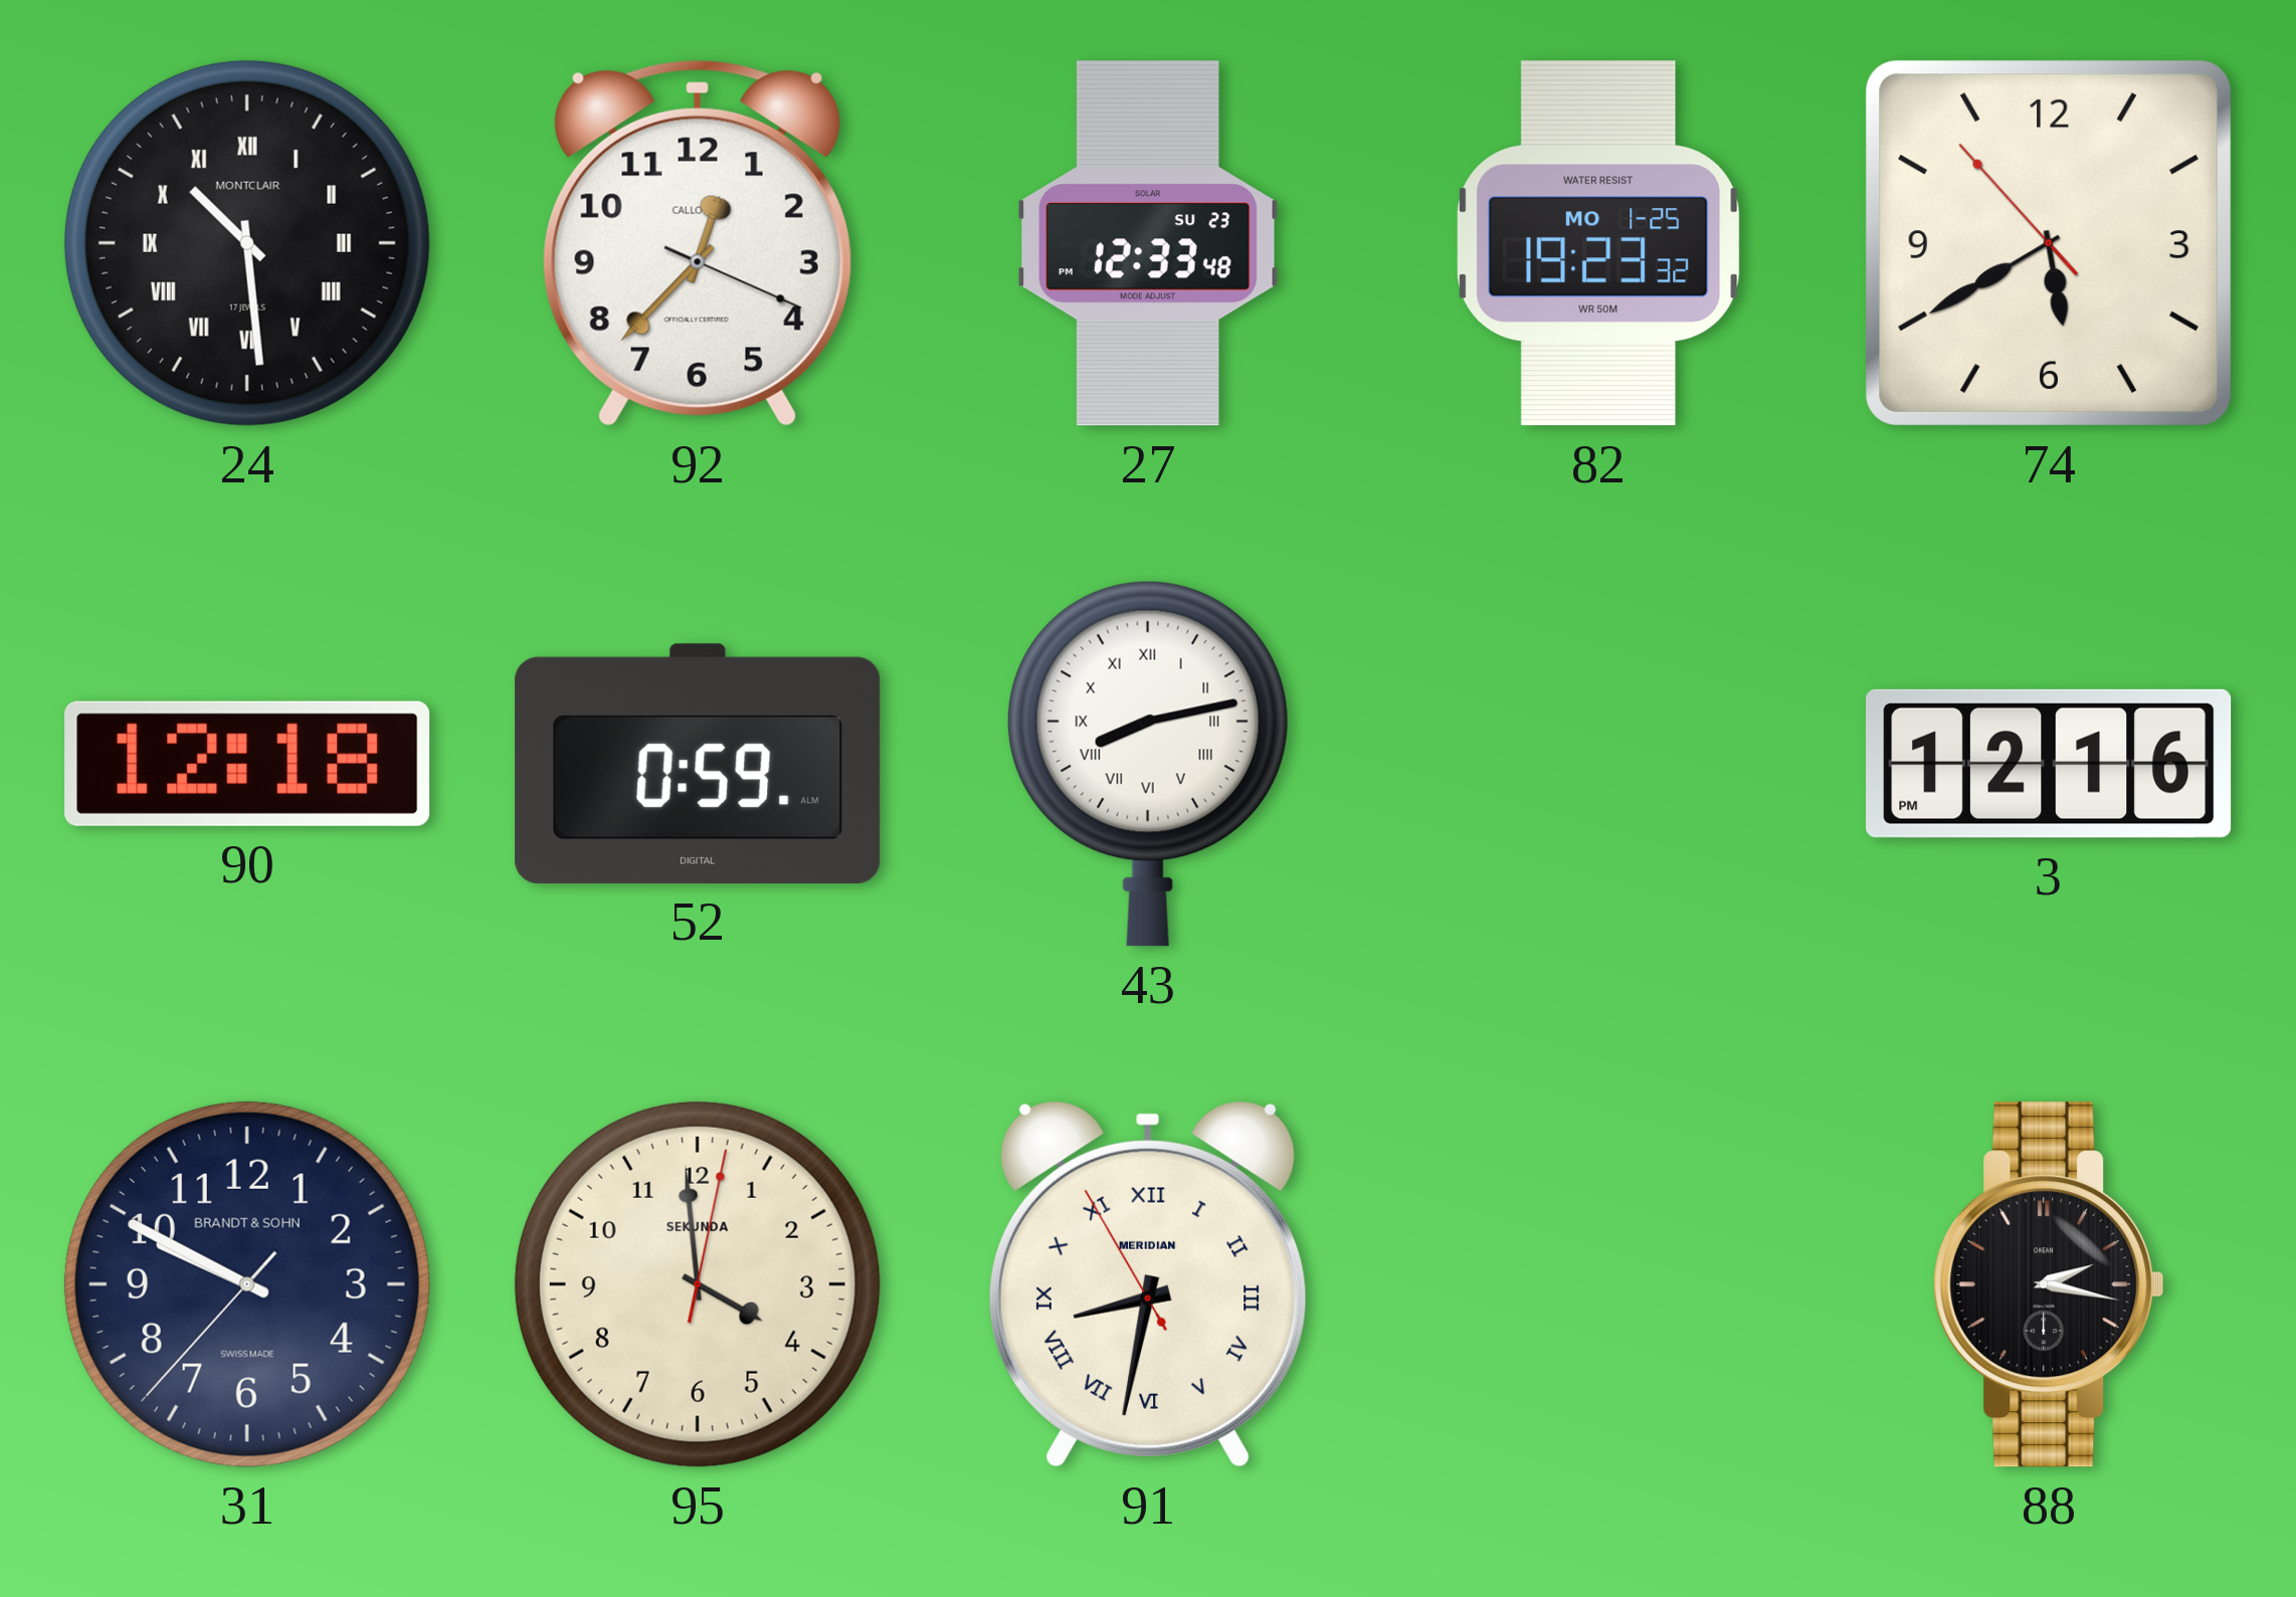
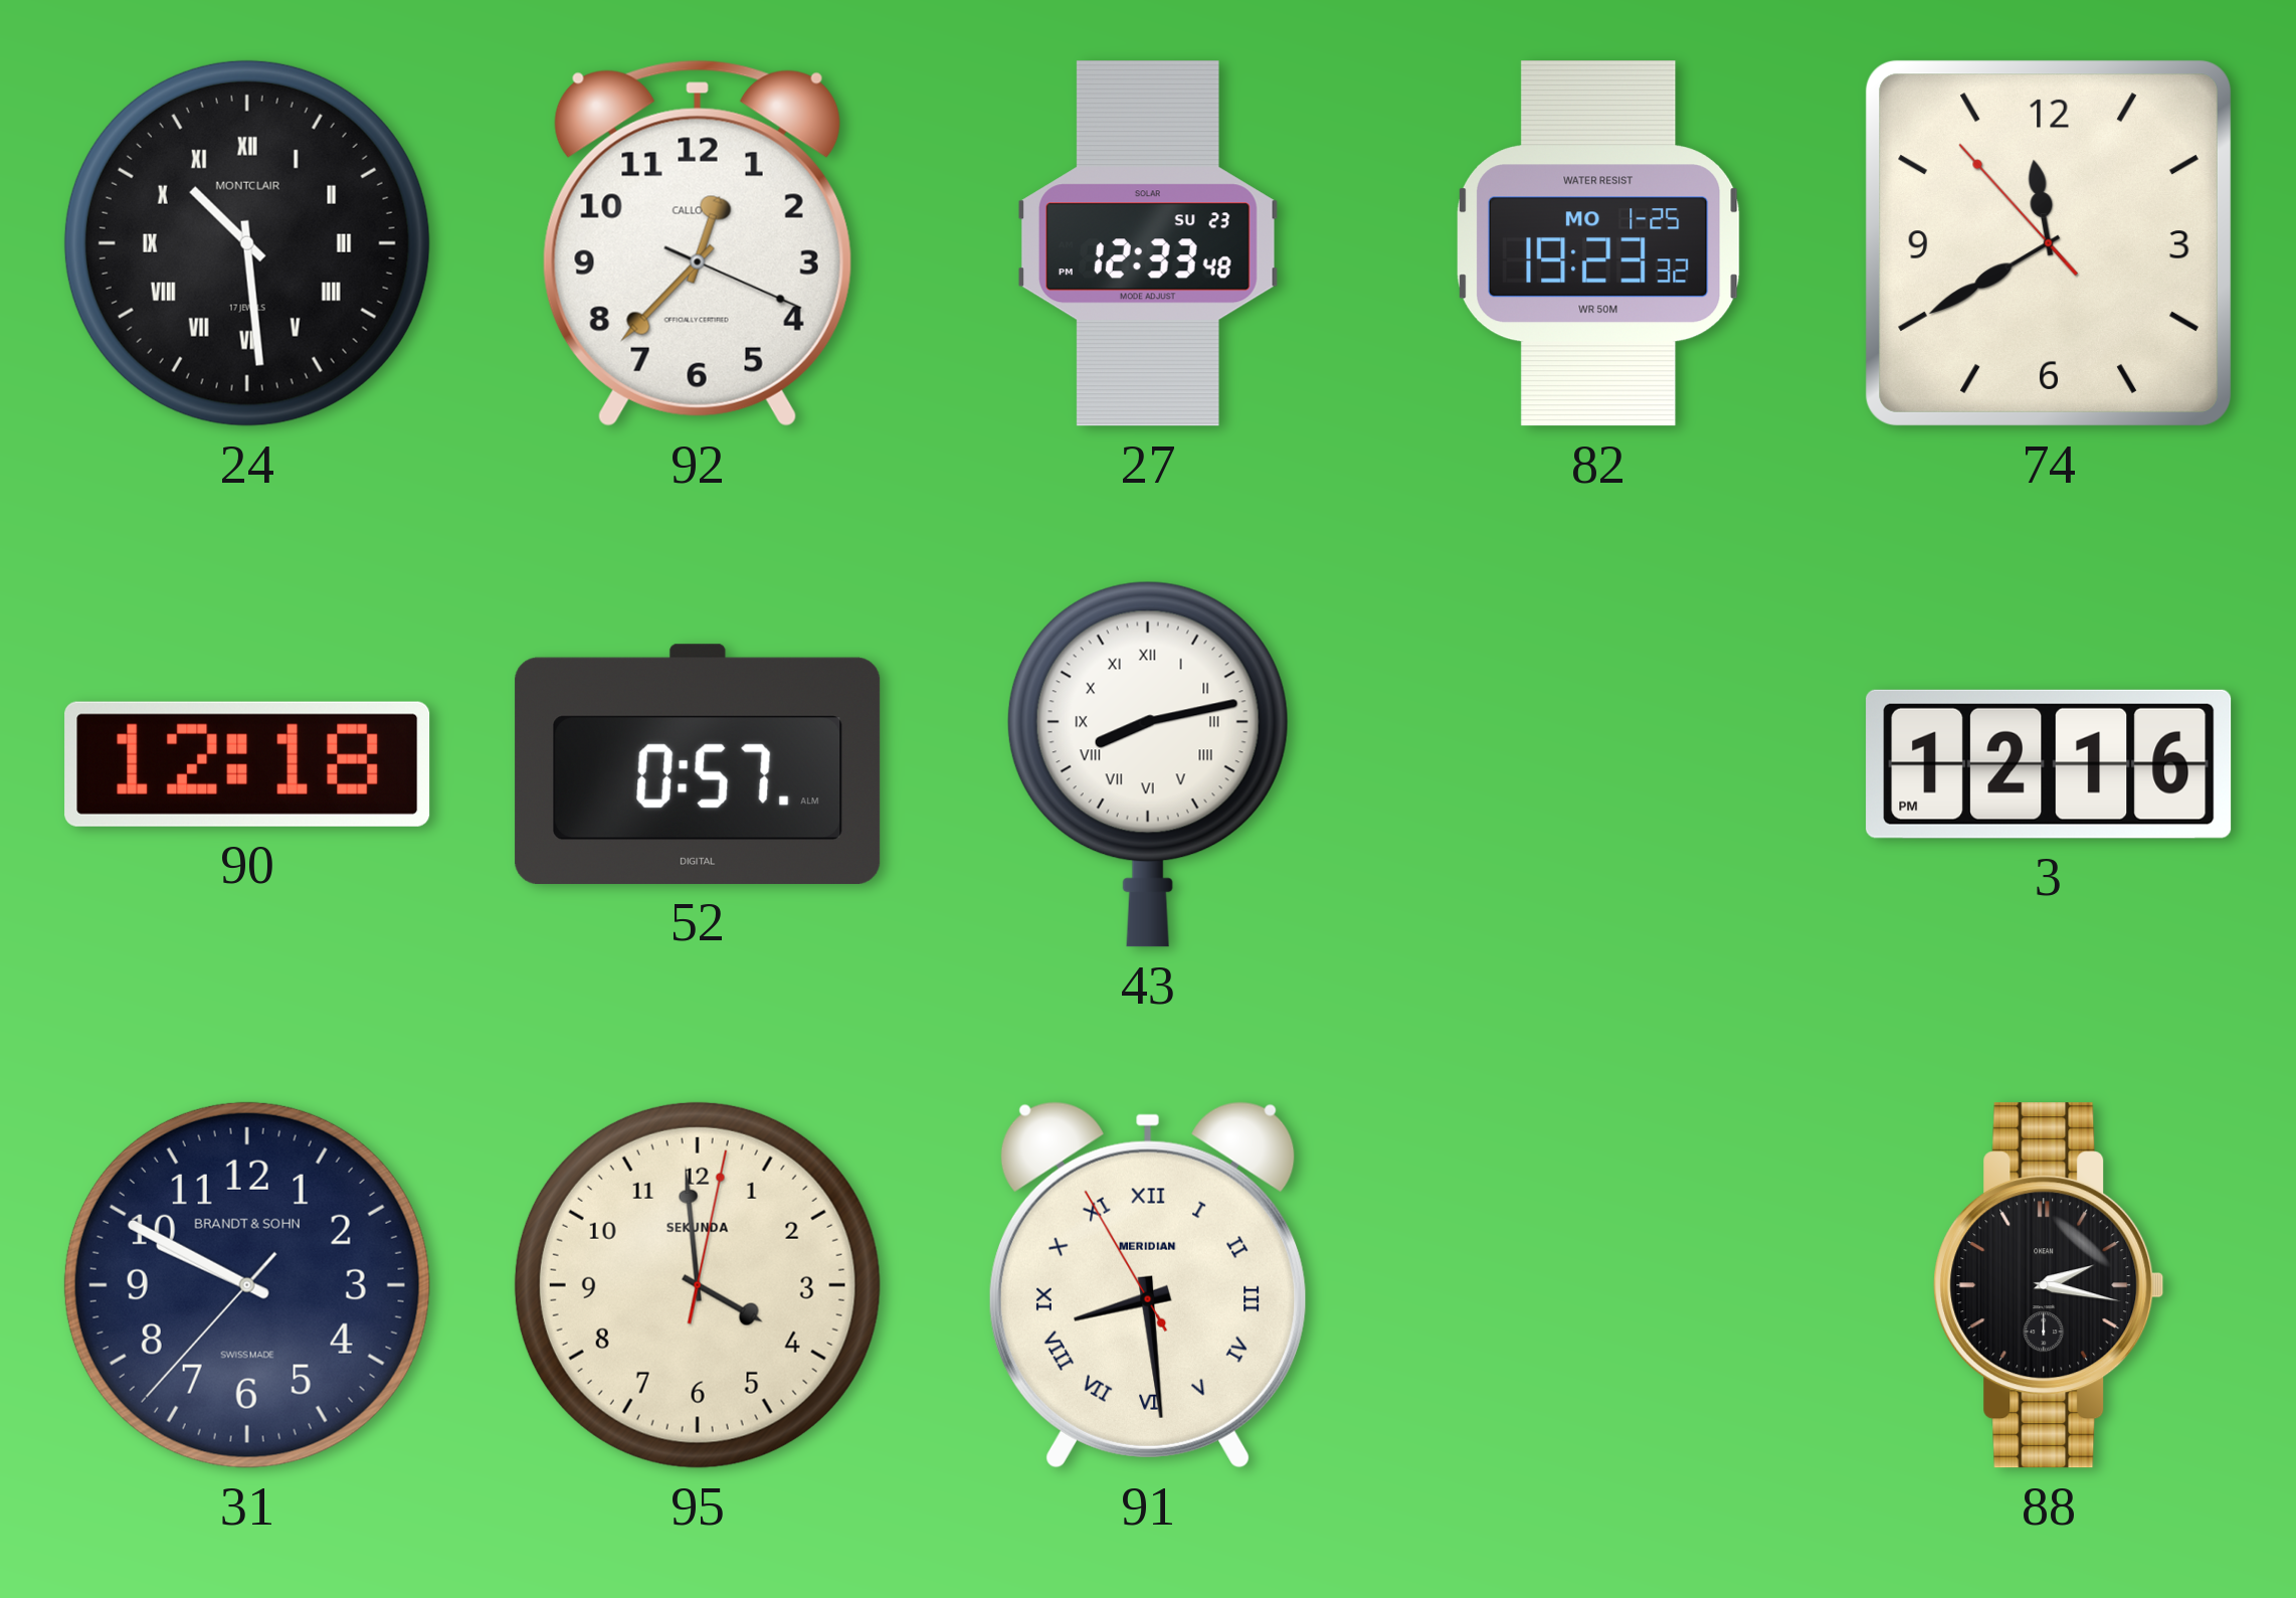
74: 5:39 -> 11:39 (2049, 243)
52: 0:59 -> 0:57 (698, 764)
91: 8:31 -> 8:28 (1148, 1285)
